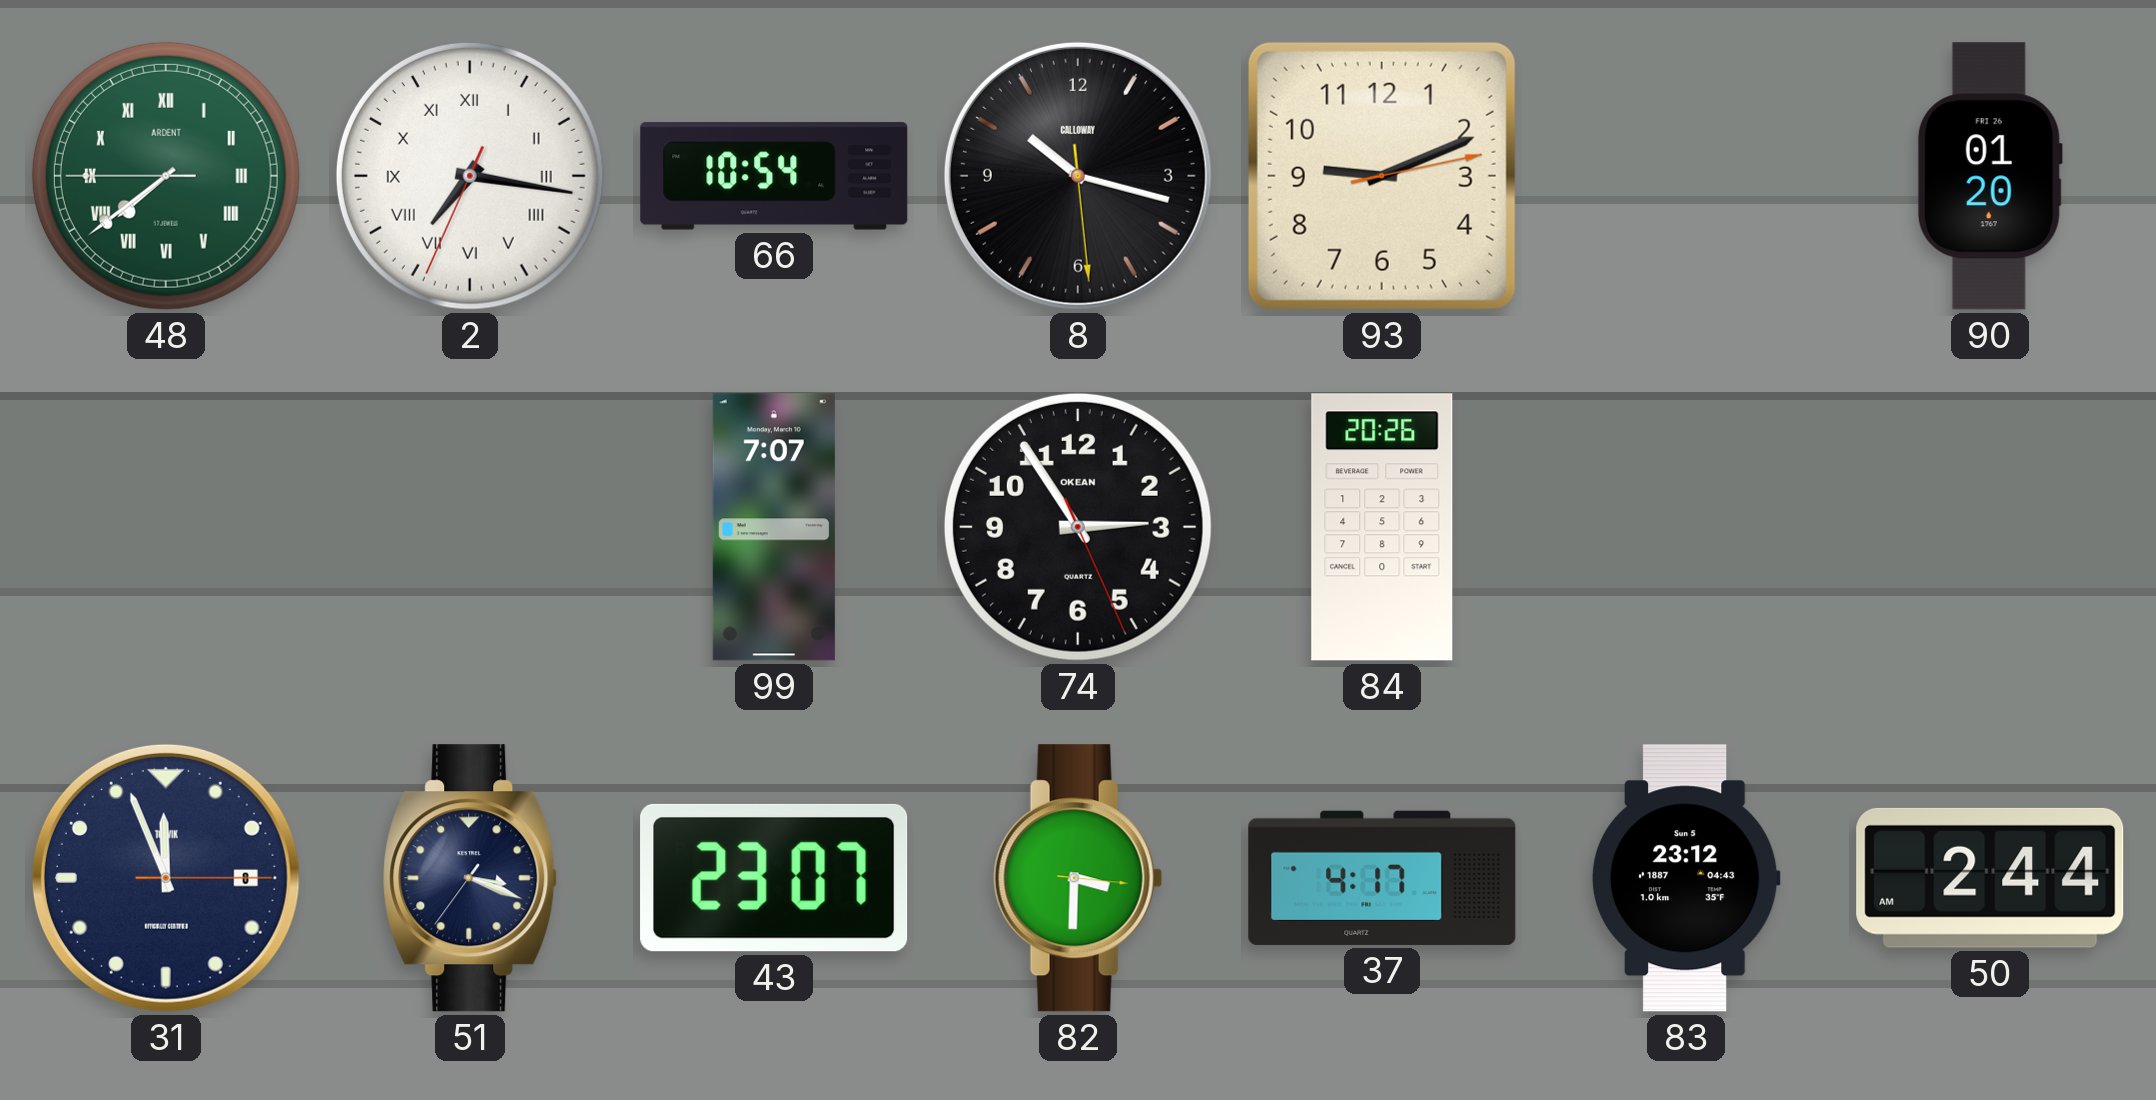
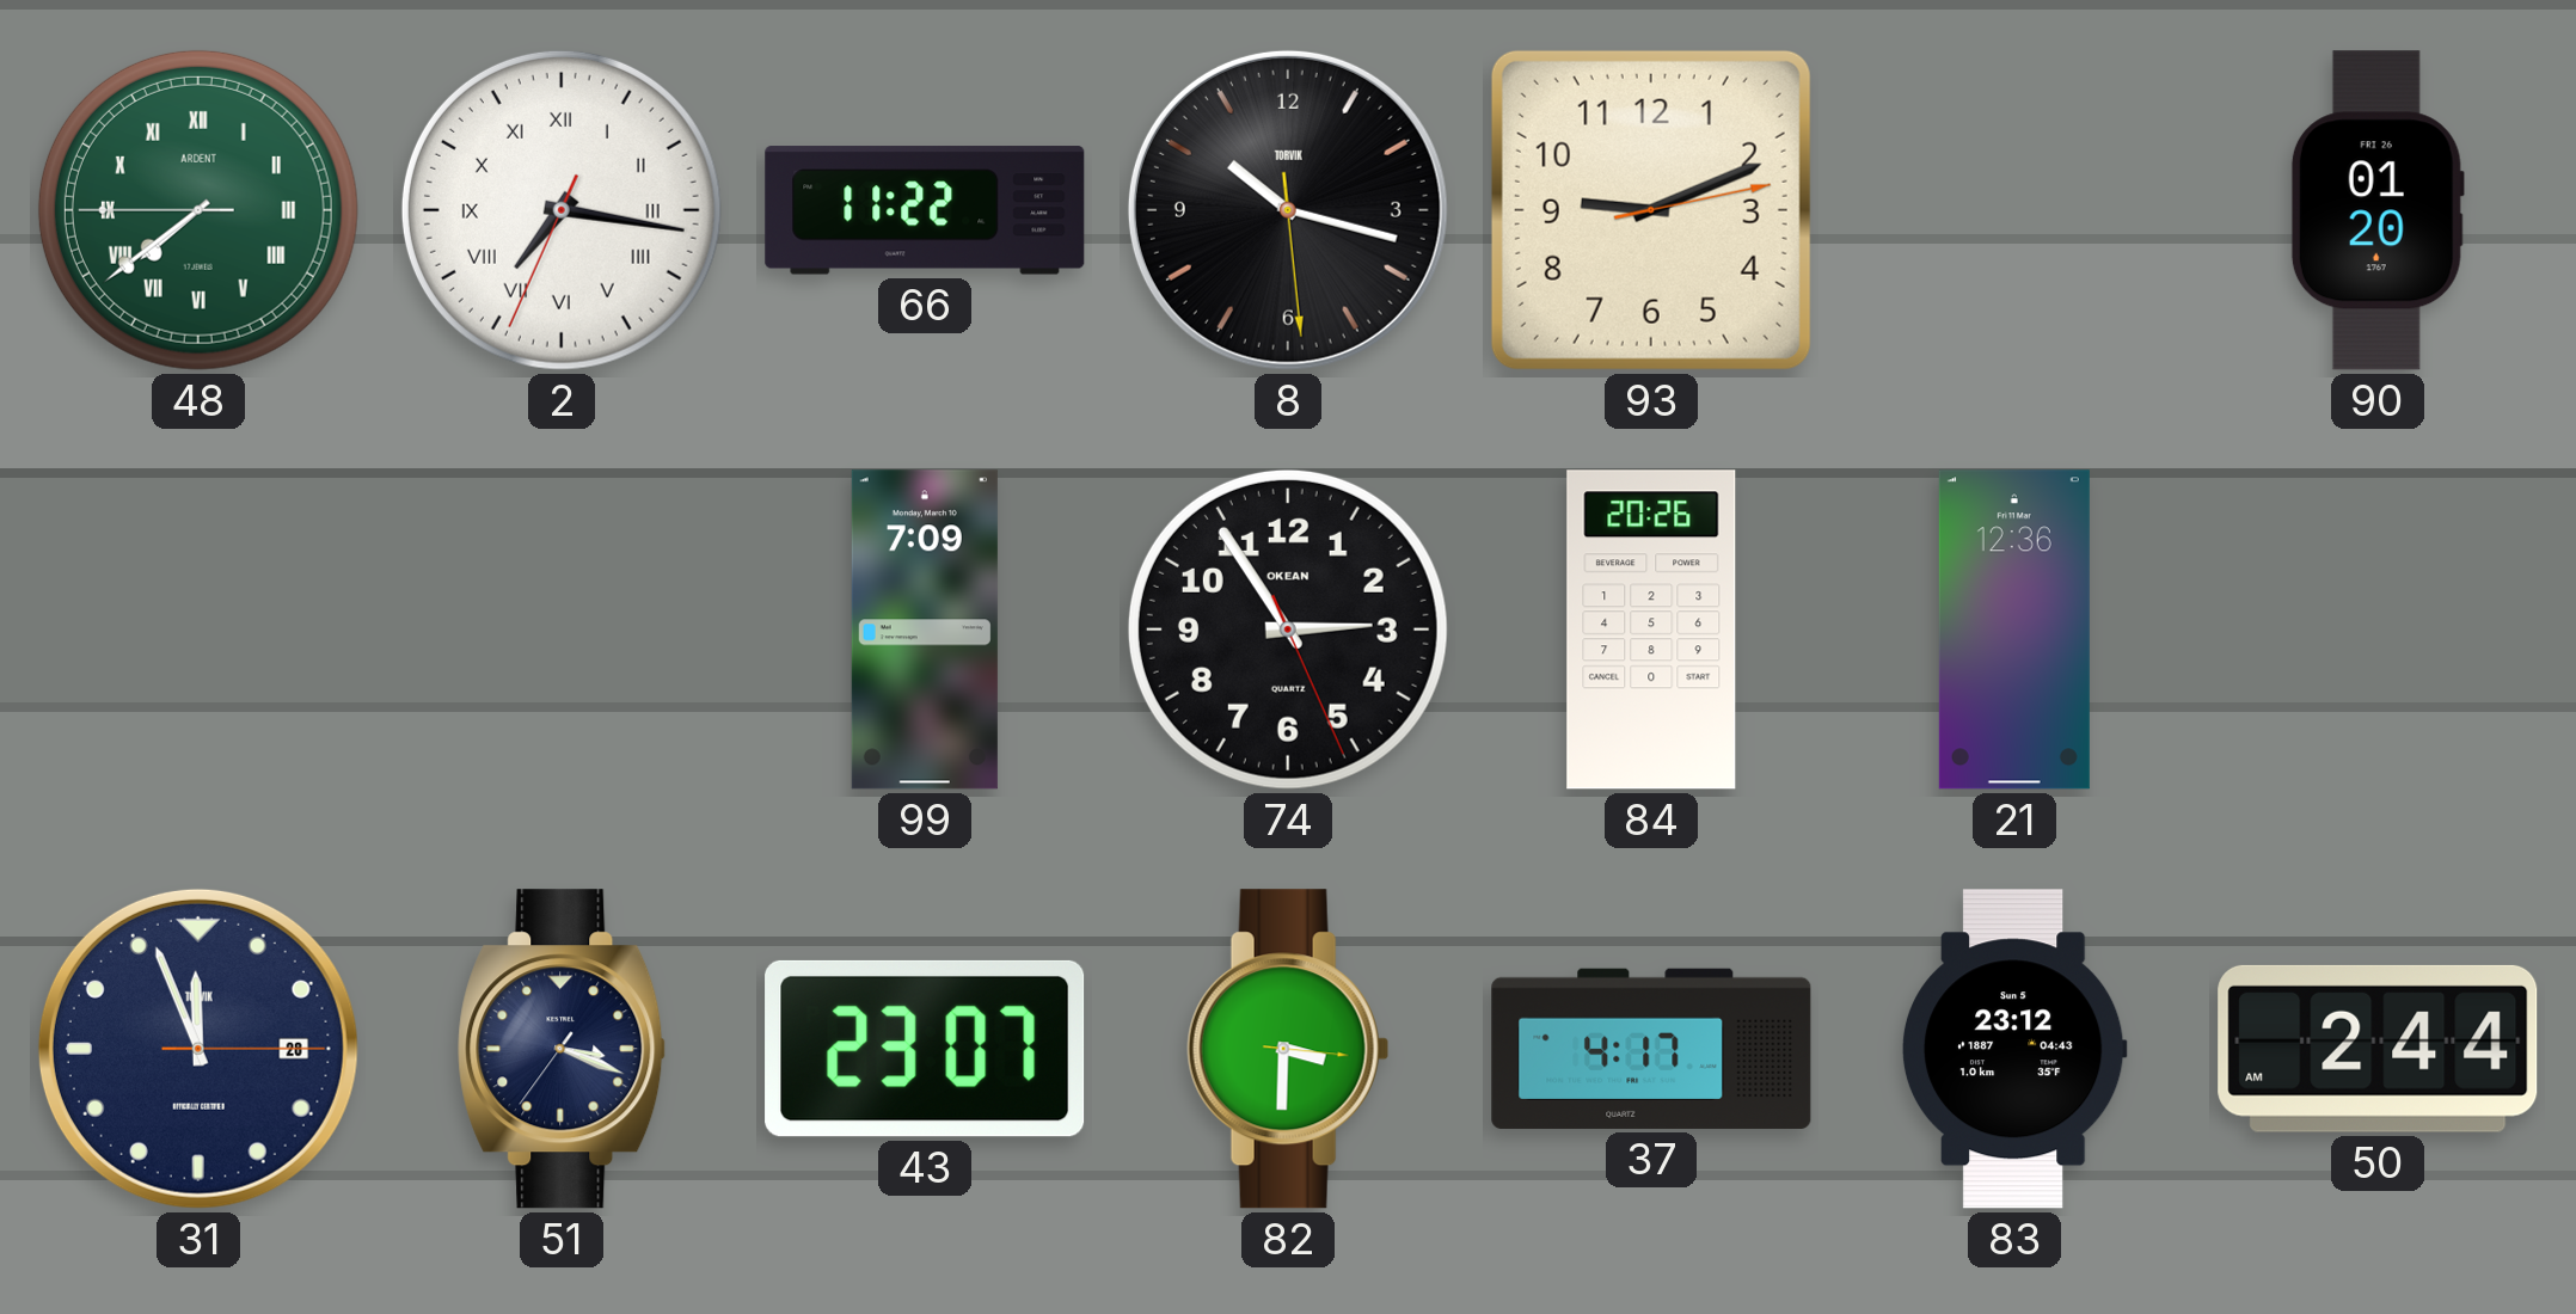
66: 10:54 -> 11:22 (925, 210)
8 brand: CALLOWAY -> TORVIK (1288, 210)
99: 7:07 -> 7:09 (925, 630)
21: none -> 12:36 (2014, 630)
31 date: 8 -> 28 (198, 1049)
